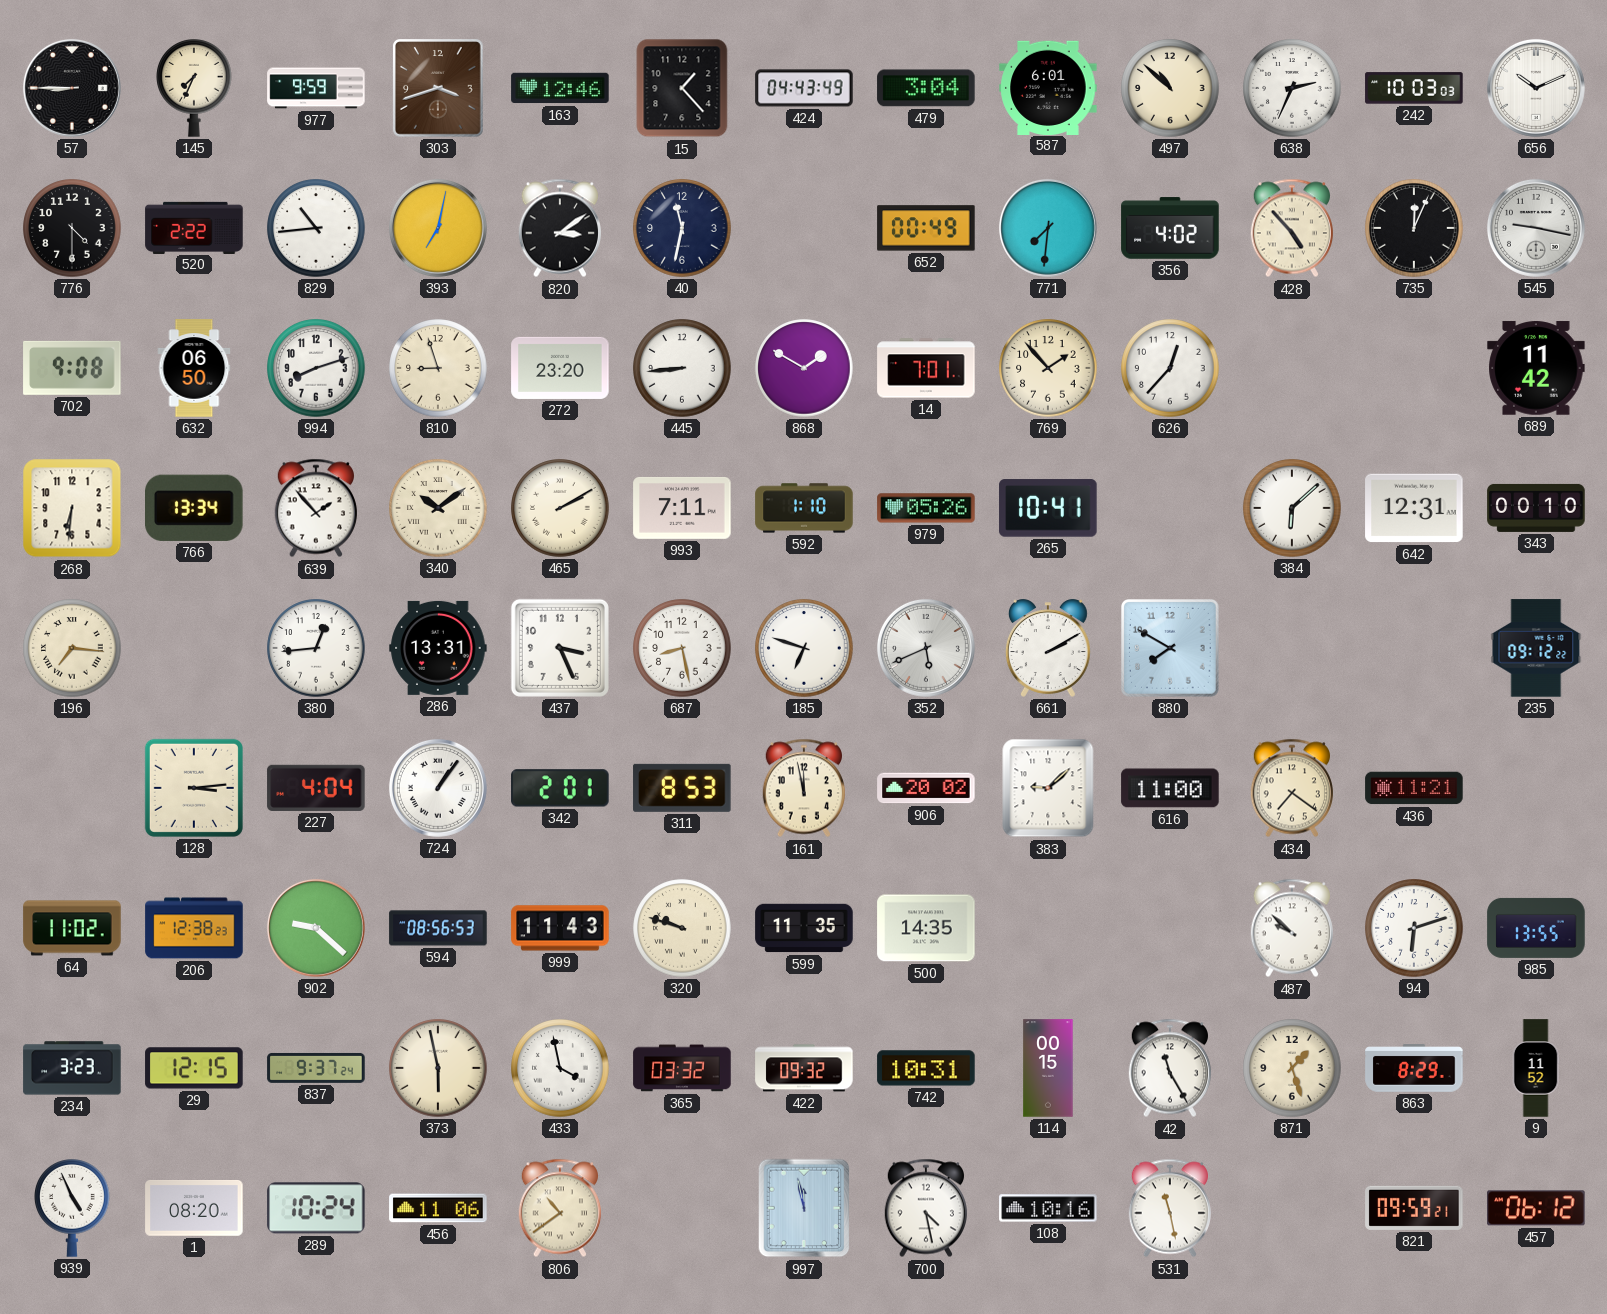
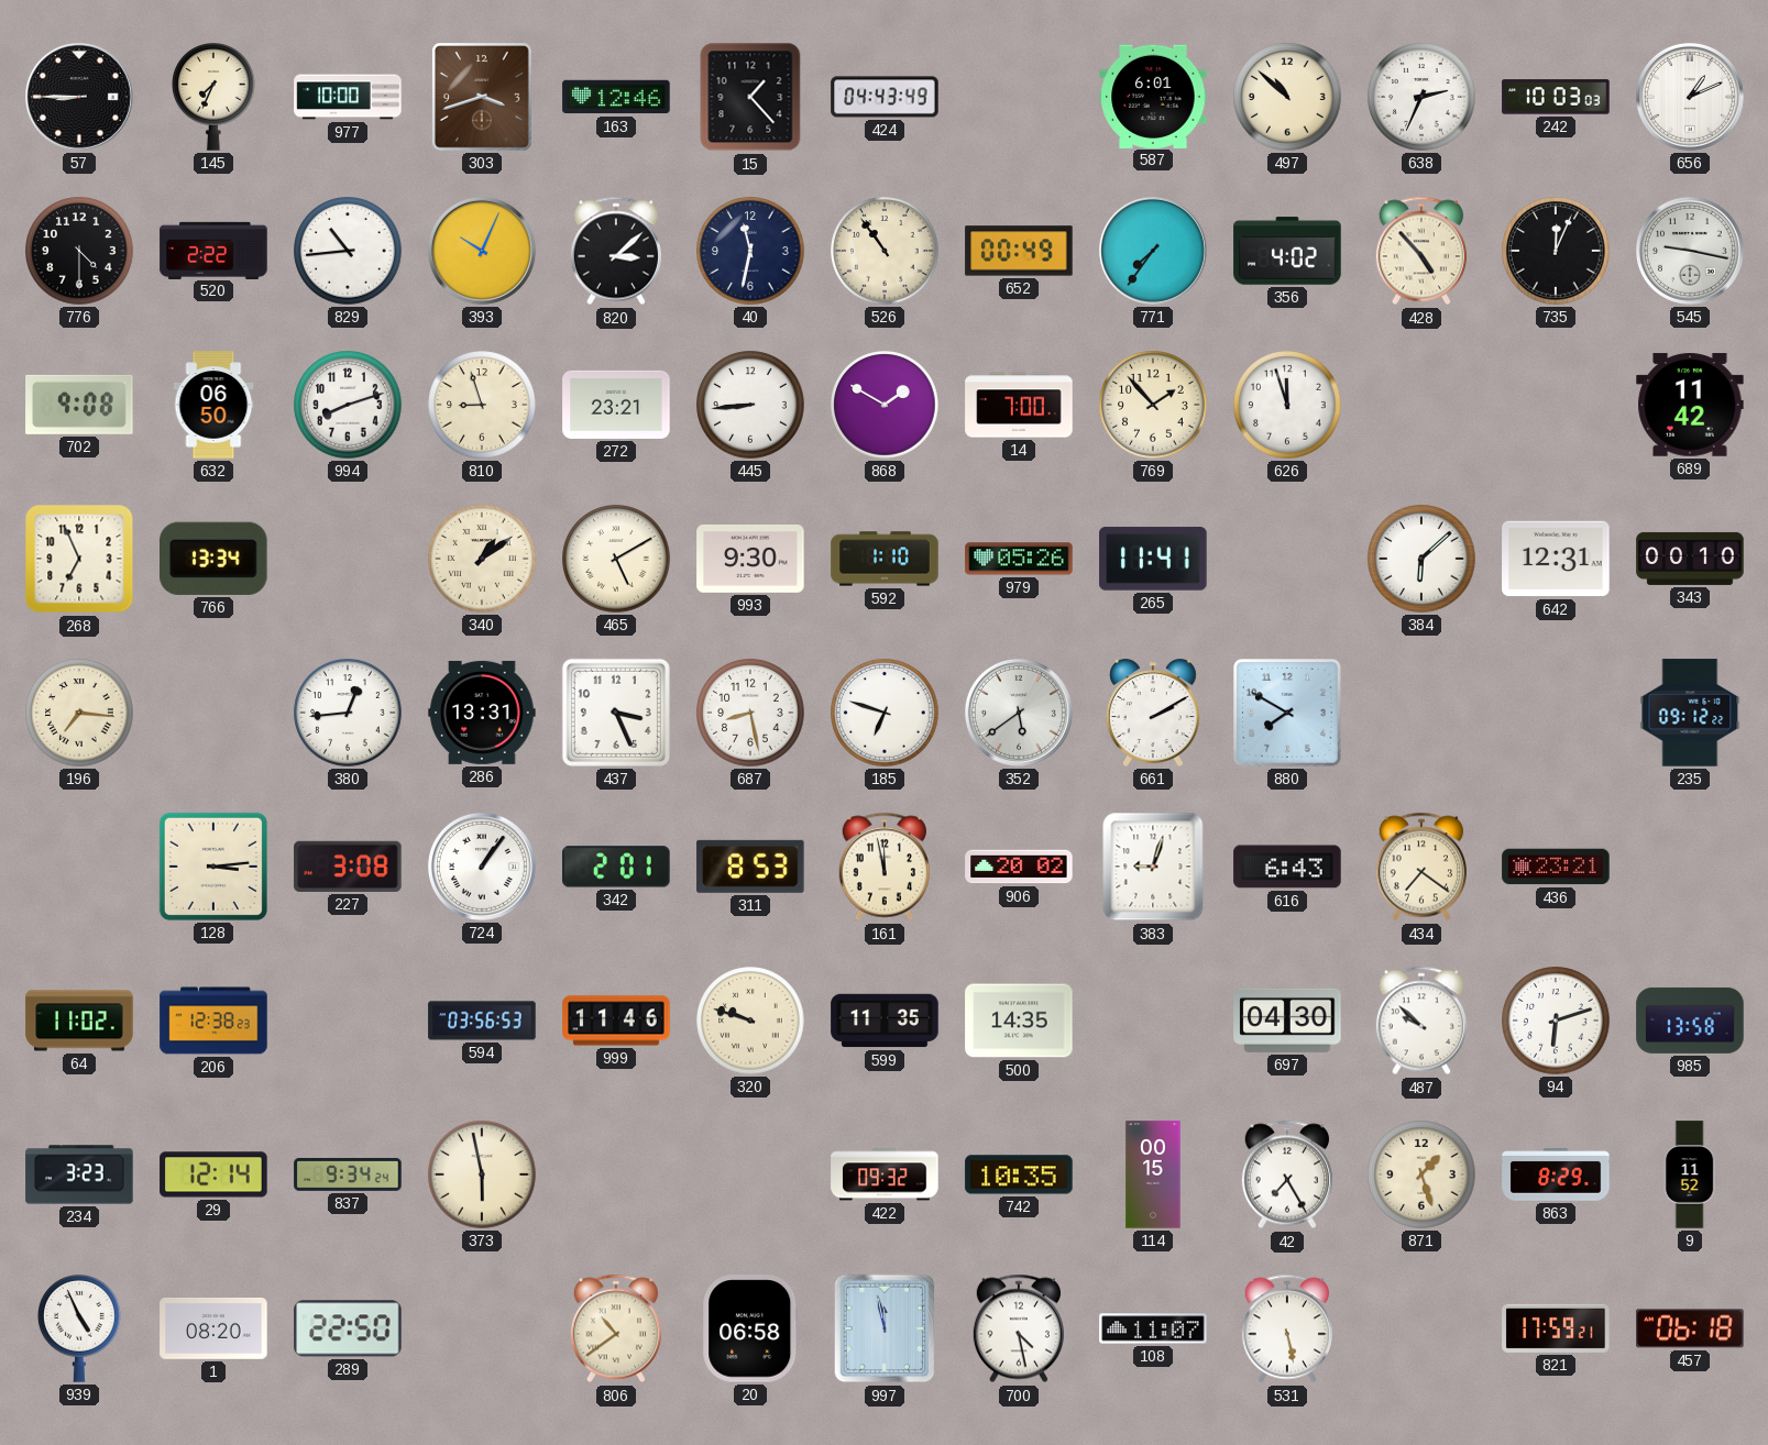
977: 9:59 -> 10:00 (348, 97)
479: 3:04 -> none (926, 88)
656: 10:11 -> 1:11 (1690, 97)
393: 7:02 -> 10:04 (482, 251)
820: 3:09 -> 3:08 (616, 251)
526: none -> 10:54 (885, 251)
771: 7:31 -> 7:36 (1153, 251)
272: 23:20 -> 23:21 (616, 405)
14: 7:01 -> 7:00 (1019, 405)
626: 12:37 -> 11:57 (1287, 405)
268: 6:31 -> 6:56 (79, 559)
639: 1:53 -> none (316, 508)
340: 10:09 -> 1:09 (482, 559)
465: 2:10 -> 5:10 (616, 559)
993: 7:11 -> 9:30 (750, 560)
265: 10:41 -> 11:41 (1153, 559)
352: 5:41 -> 5:39 (1019, 713)
227: 4:04 -> 3:08 (348, 867)
383: 9:08 -> 9:03 (1153, 867)
616: 11:00 -> 6:43 (1287, 867)
436: 11:21 -> 23:21 (1556, 867)
902: 9:22 -> none (316, 928)
594: 08:56 -> 03:56 (482, 1021)
999: 11:43 -> 11:46 (616, 1021)
697: none -> 04:30 (1287, 1021)
985: 13:55 -> 13:58 (1690, 1021)
29: 12:15 -> 12:14 (213, 1174)
837: 9:37 -> 9:34 (348, 1174)
433: 3:58 -> none (560, 1068)
365: 03:32 -> none (682, 1068)
742: 10:31 -> 10:35 (1019, 1174)
42: 11:25 -> 7:25 (1287, 1174)
289: 10:24 -> 22:50 (348, 1328)
456: 11:06 -> none (438, 1208)
20: none -> 06:58 (750, 1328)
108: 10:16 -> 11:07 (1153, 1328)
531: 11:28 -> 5:28 (1287, 1328)
821: 09:59 -> 17:59 (1556, 1328)
457: 06:12 -> 06:18 (1690, 1328)
